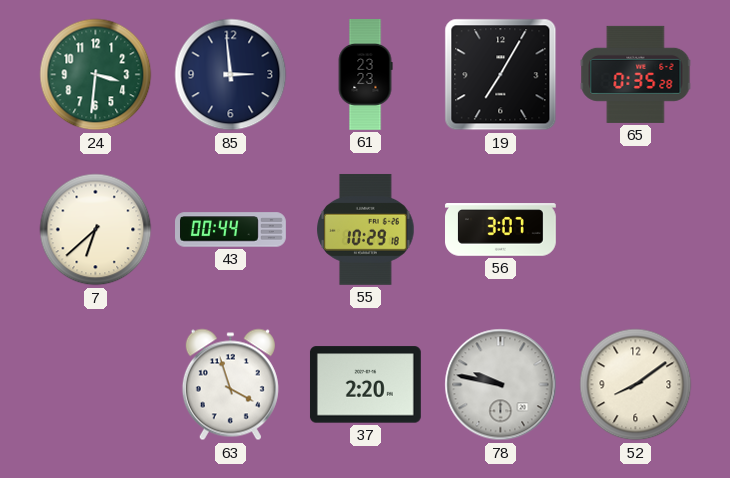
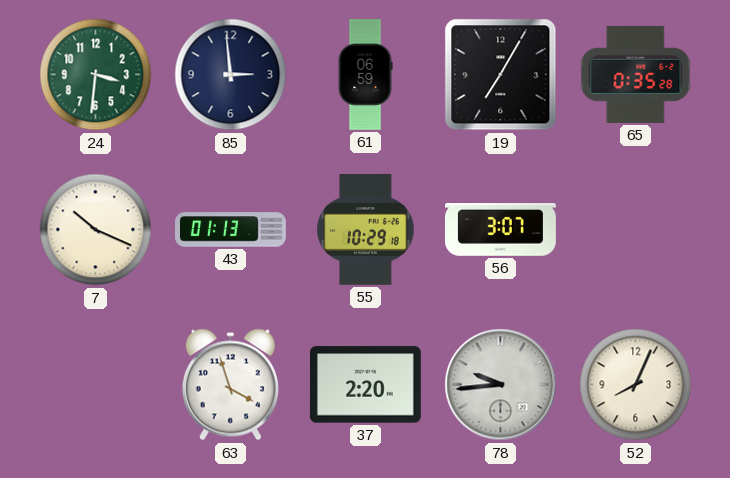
61: 23:23 -> 06:59 (365, 75)
7: 6:38 -> 10:19 (96, 230)
43: 00:44 -> 01:13 (231, 230)
78: 9:47 -> 9:44 (501, 385)
52: 8:09 -> 8:04 (636, 385)
